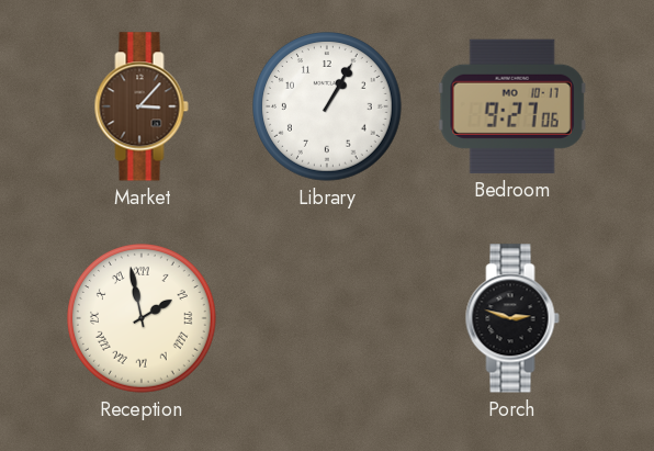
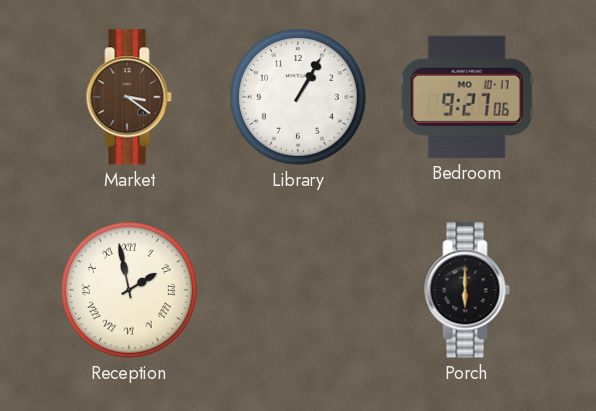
Market: 3:07 -> 3:21 (129, 97)
Porch: 2:48 -> 6:00 (467, 290)
